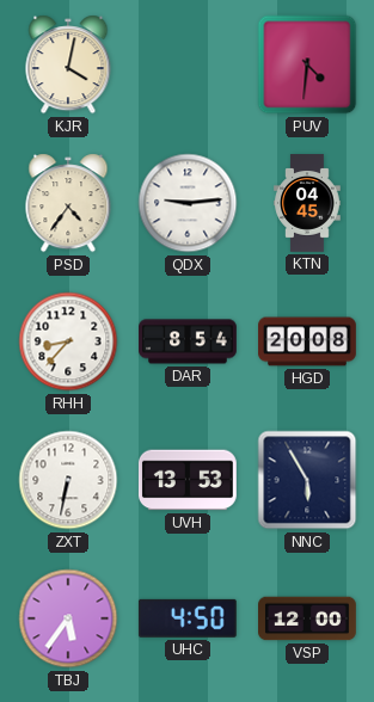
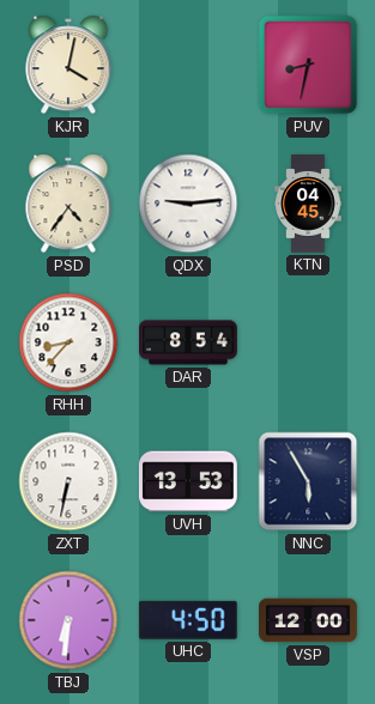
PUV: 4:31 -> 8:32 (308, 65)
HGD: 20:08 -> none (307, 341)
TBJ: 5:36 -> 6:31 (68, 620)
